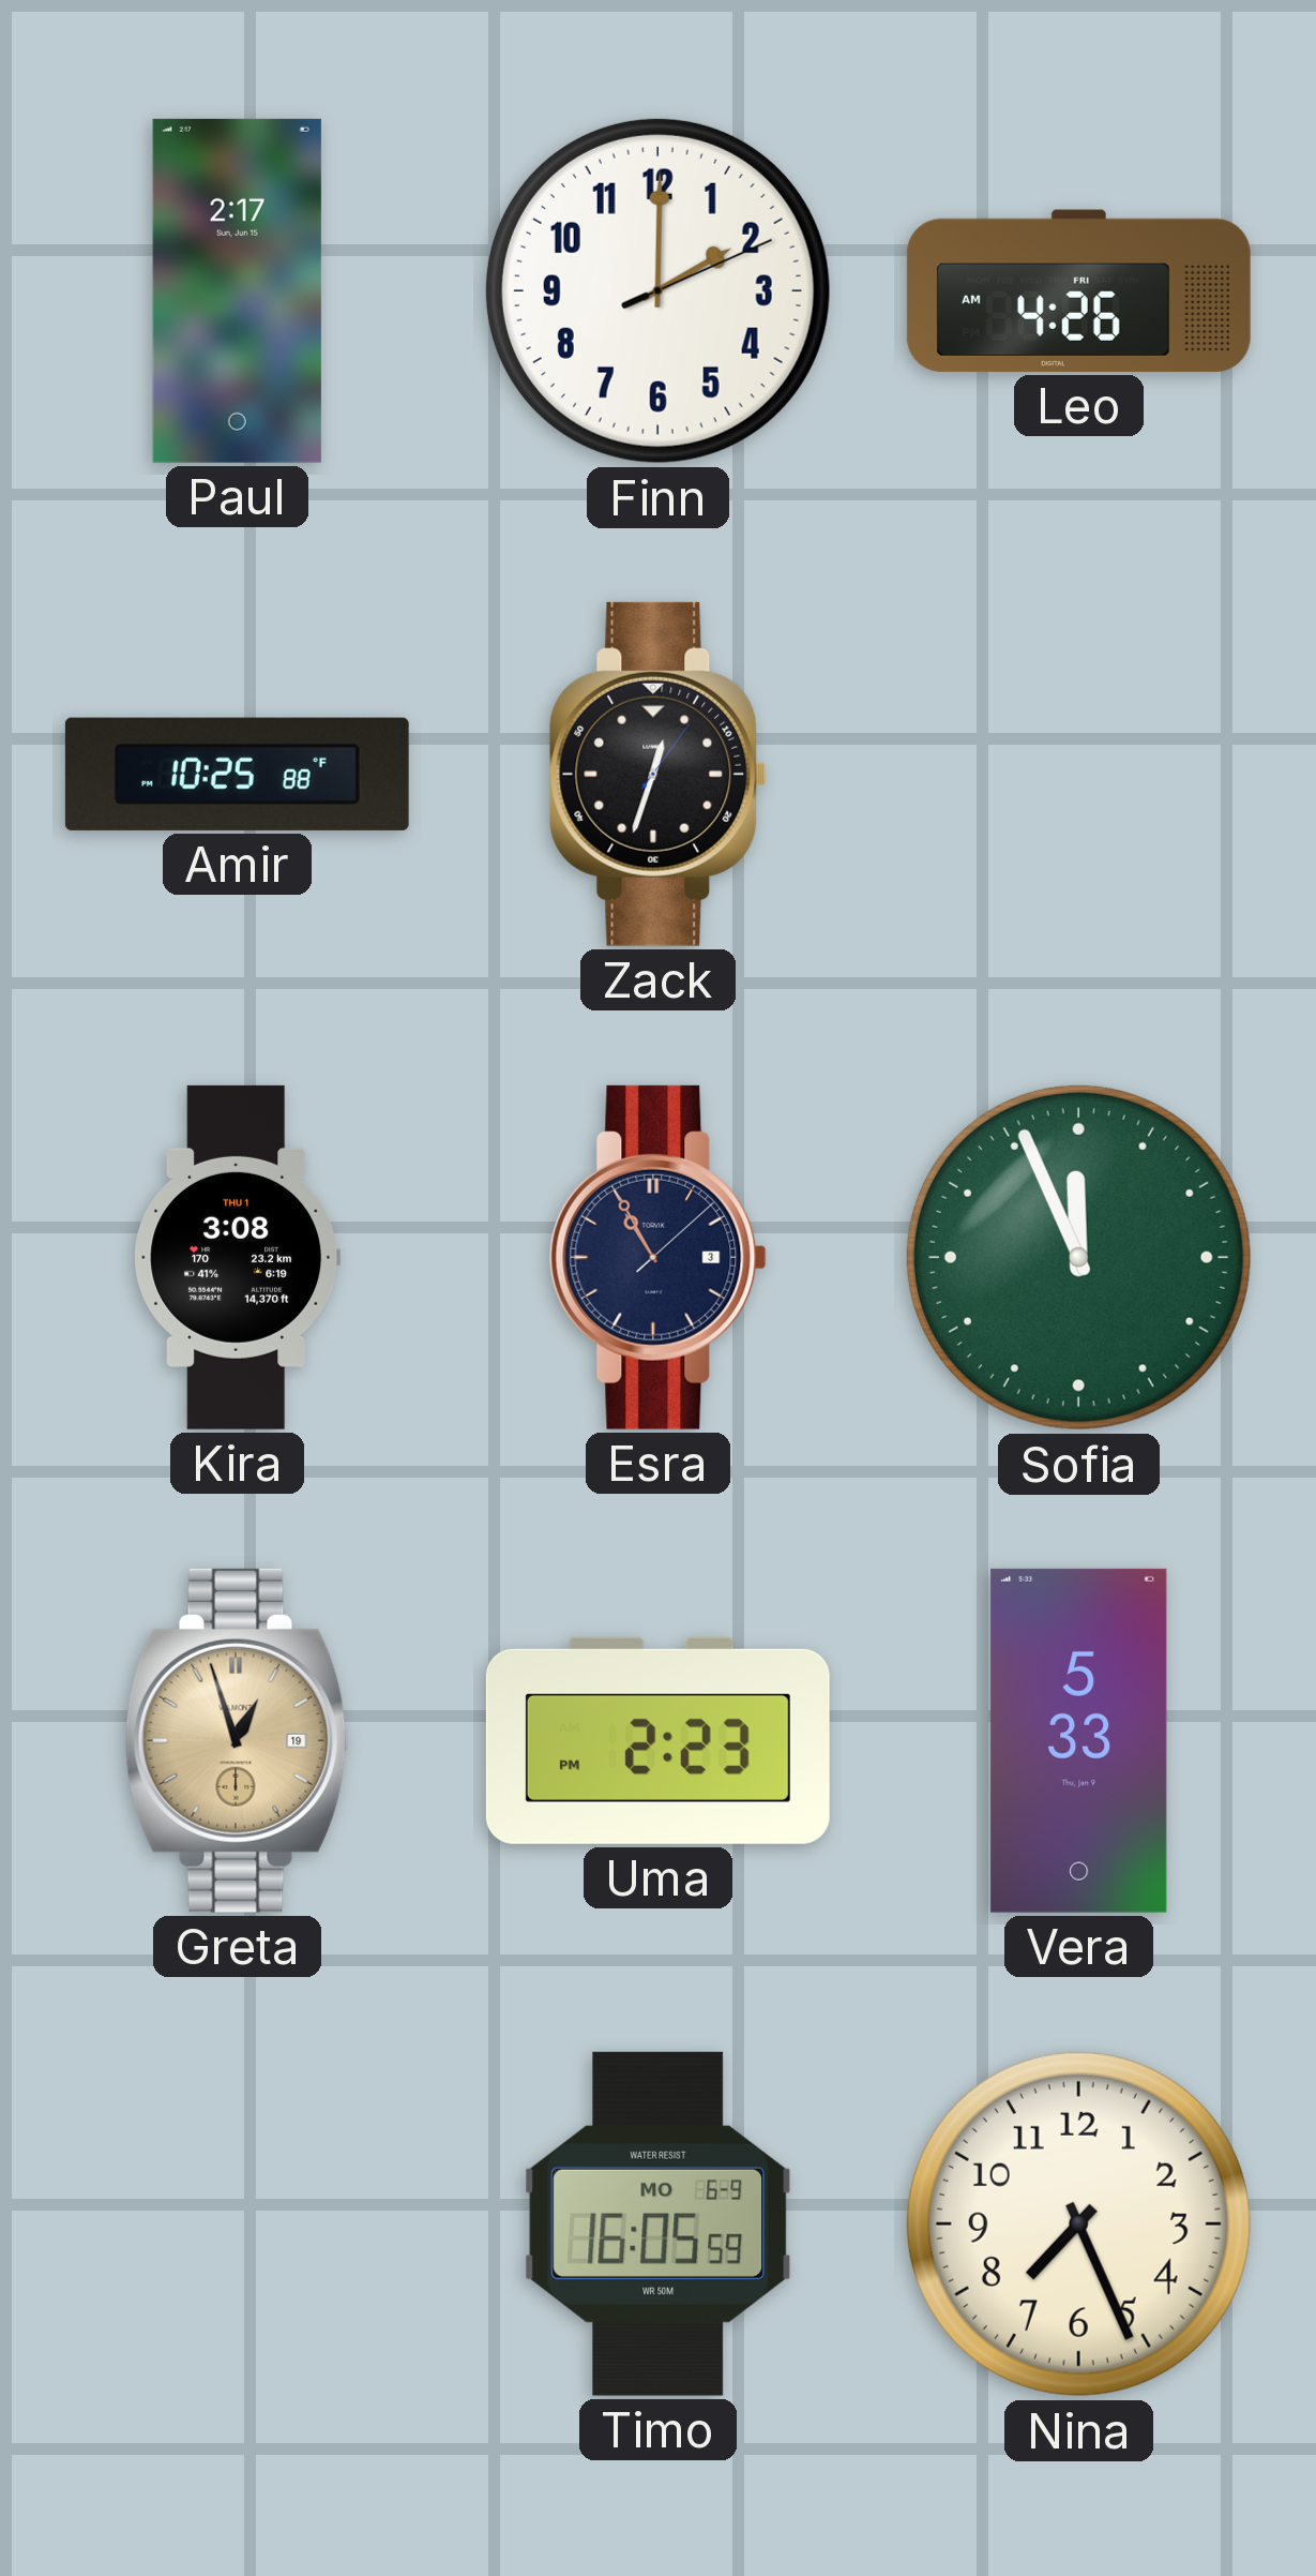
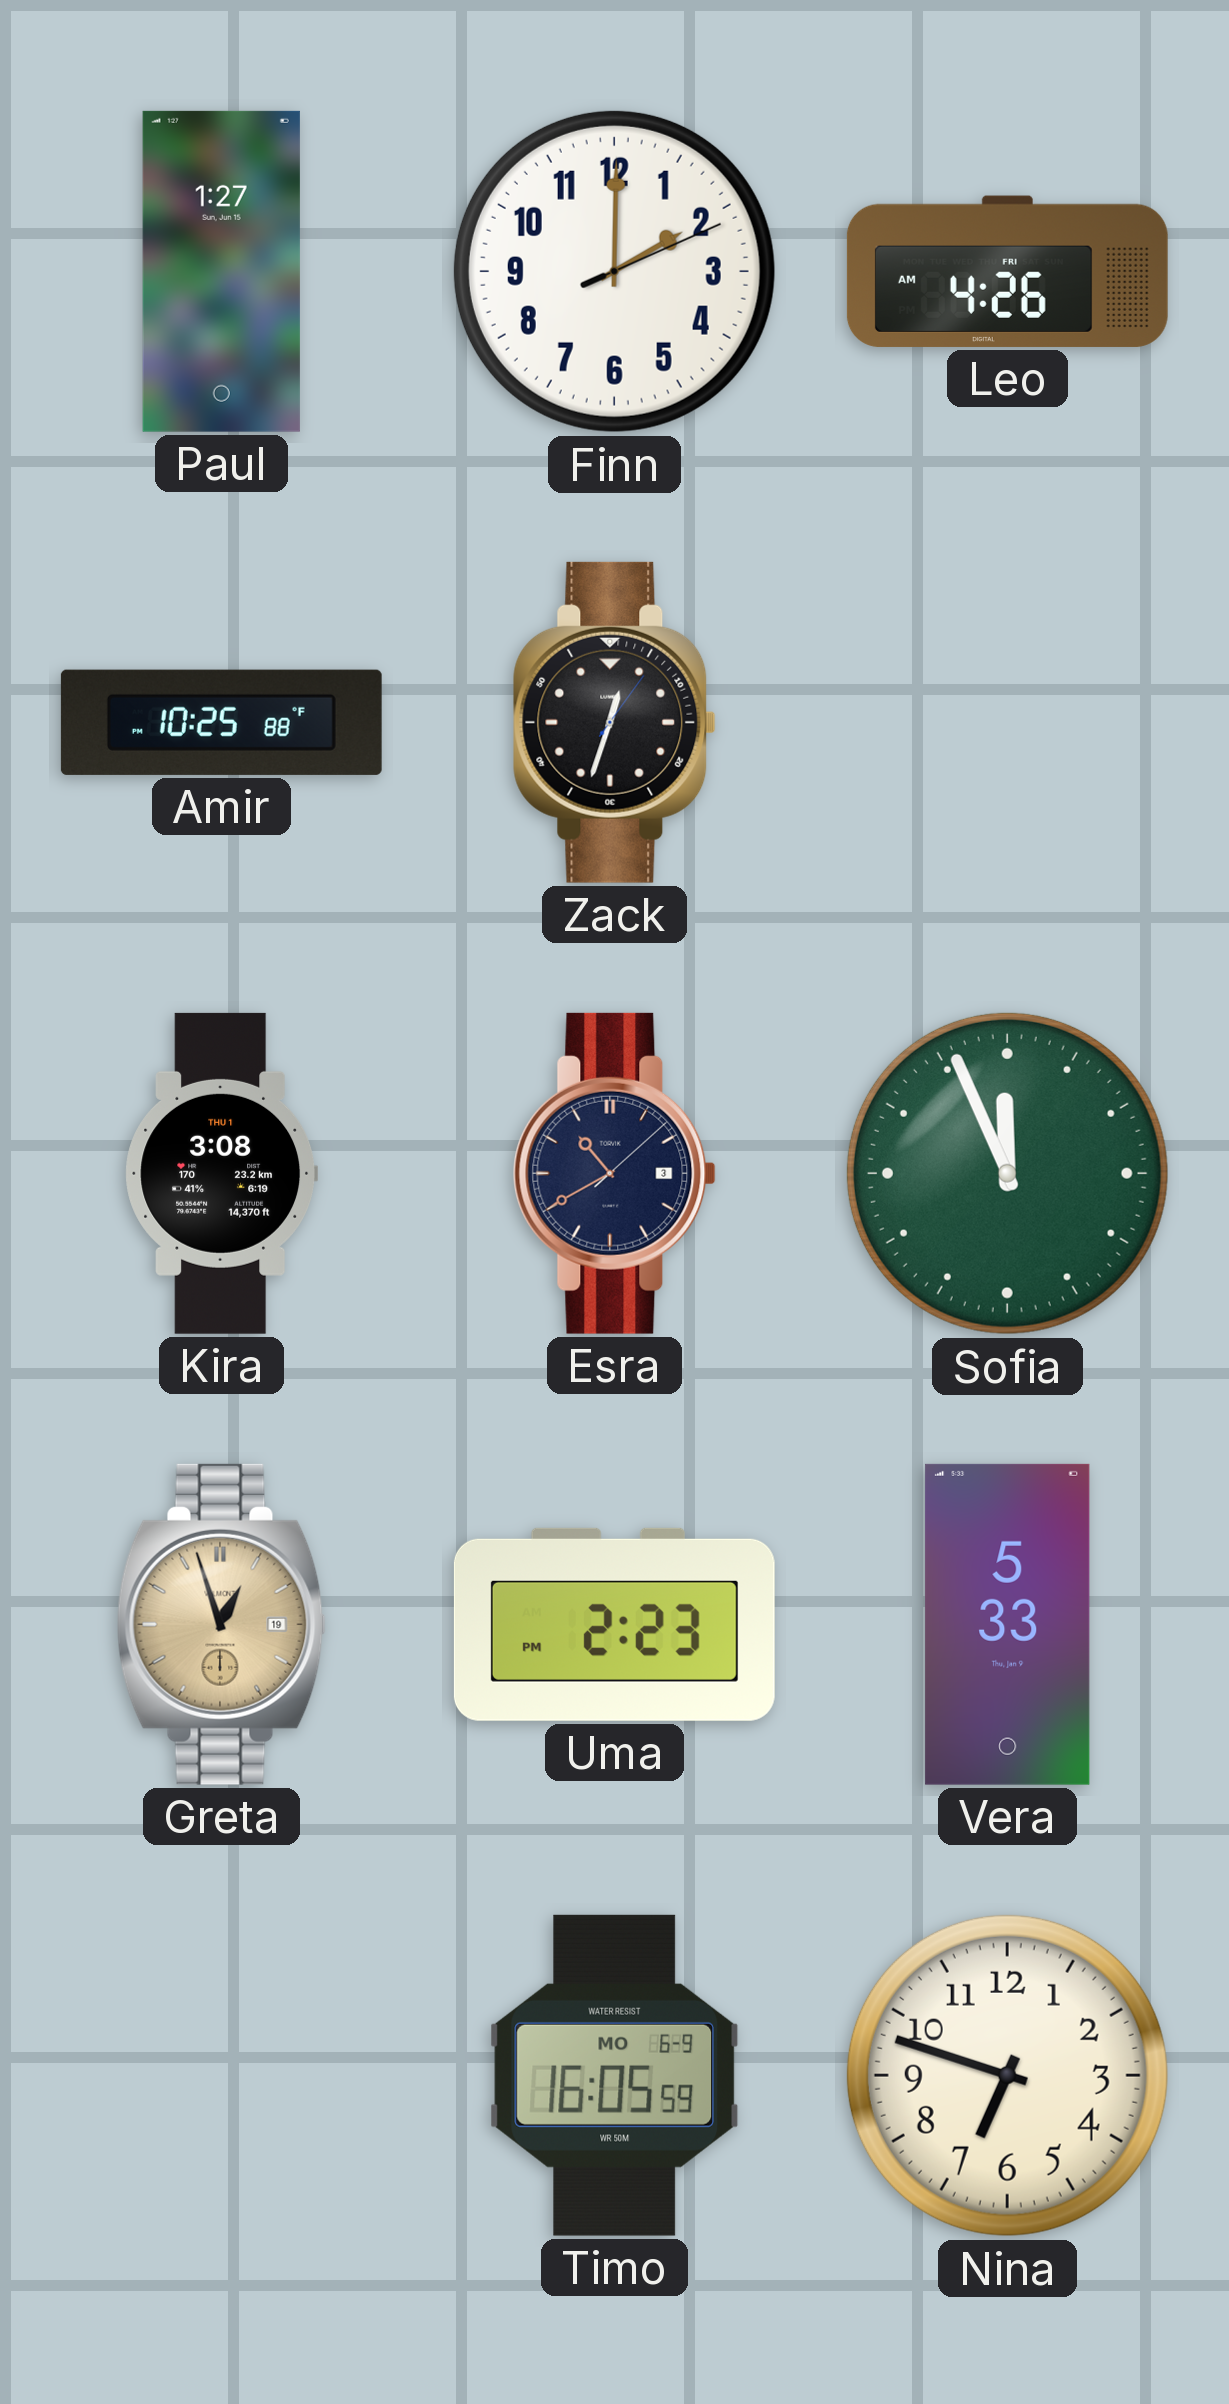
Paul: 2:17 -> 1:27 (221, 271)
Esra: 10:55 -> 10:40 (614, 1173)
Nina: 7:26 -> 6:48 (1007, 2075)
